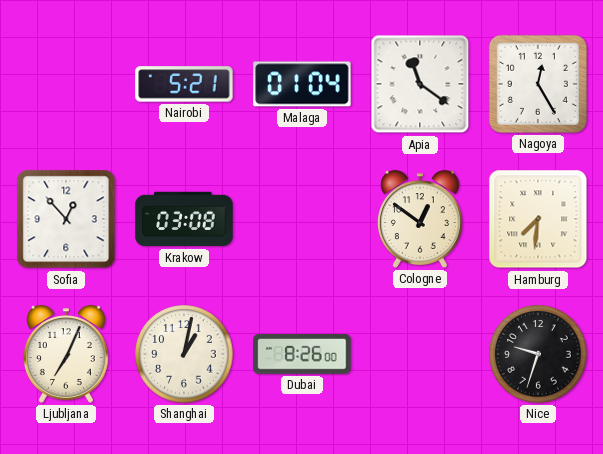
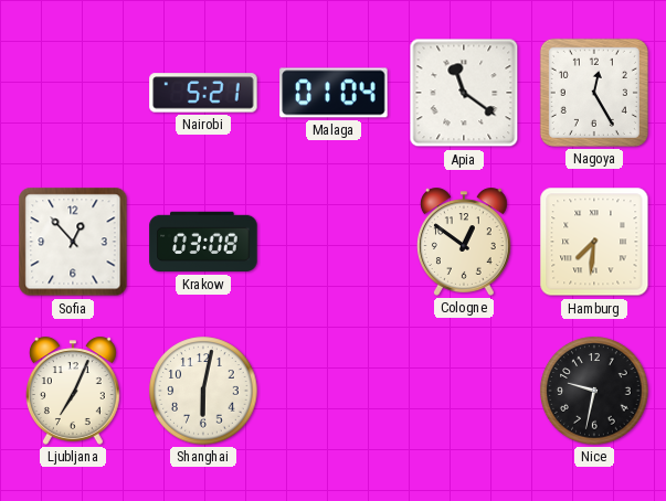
Shanghai: 1:02 -> 6:02 (203, 391)
Dubai: 8:26 -> none (302, 354)
Nice: 9:33 -> 9:32 (594, 391)
